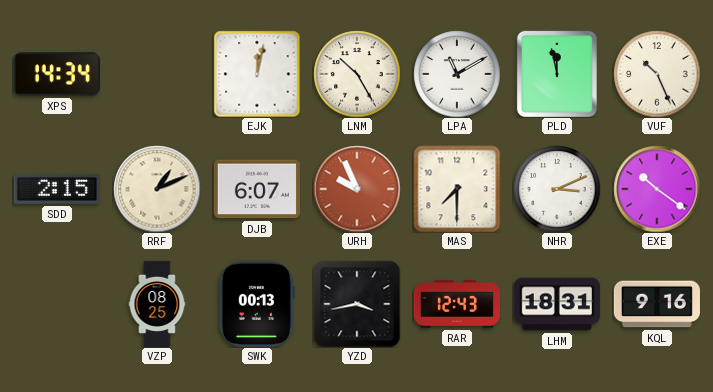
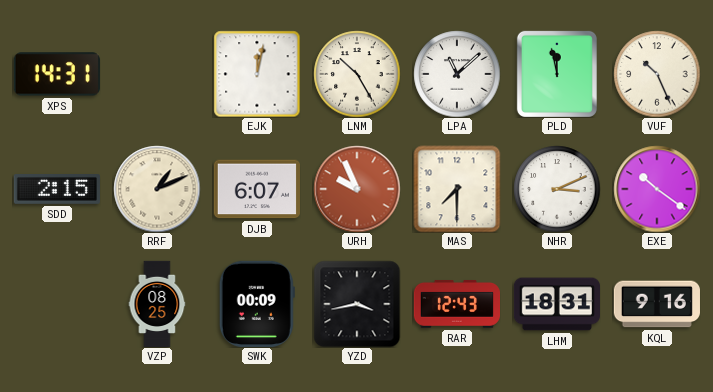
XPS: 14:34 -> 14:31 (57, 74)
LPA: 11:10 -> 11:08 (457, 74)
SWK: 00:13 -> 00:09 (257, 304)
